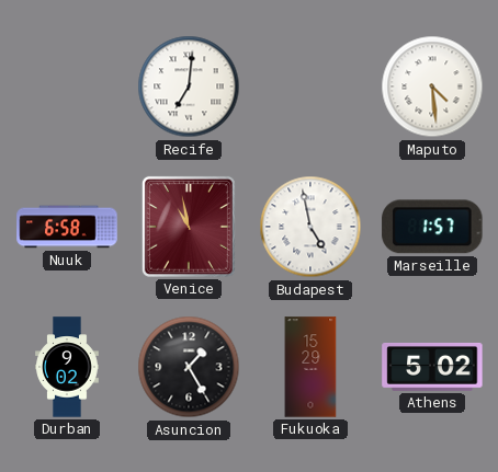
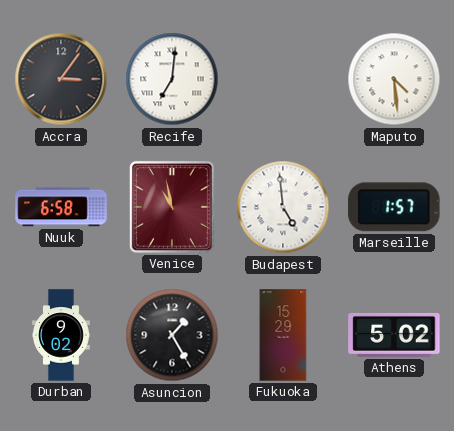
Accra: none -> 3:06 (61, 79)
Budapest: 4:58 -> 4:59 (283, 207)
